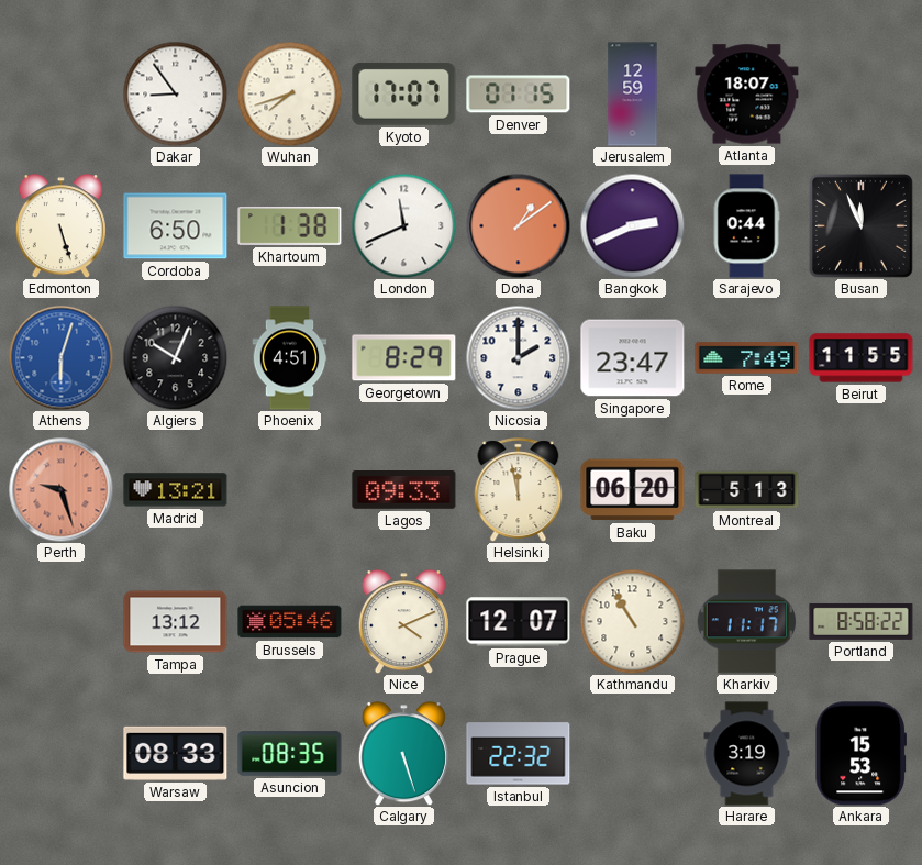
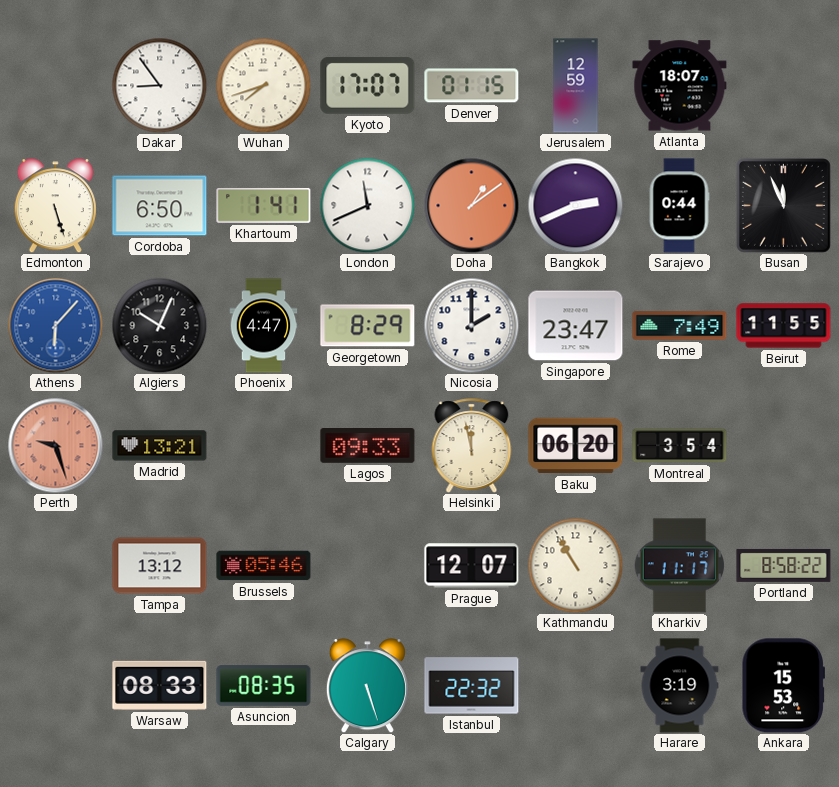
Khartoum: 1:38 -> 1:41 (264, 205)
Athens: 6:03 -> 6:07 (55, 325)
Phoenix: 4:51 -> 4:47 (264, 326)
Montreal: 5:13 -> 3:54 (680, 446)
Nice: 4:11 -> none (403, 622)
